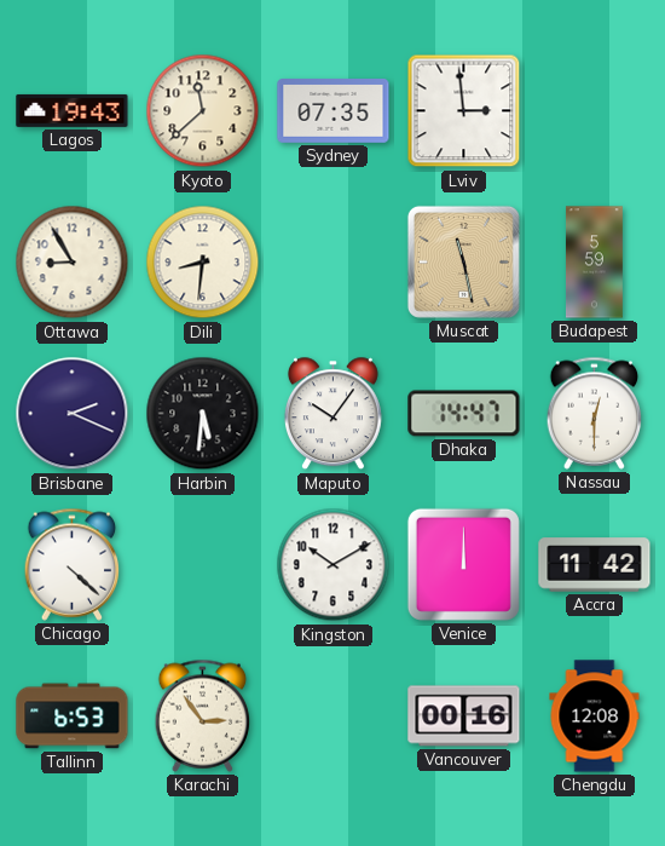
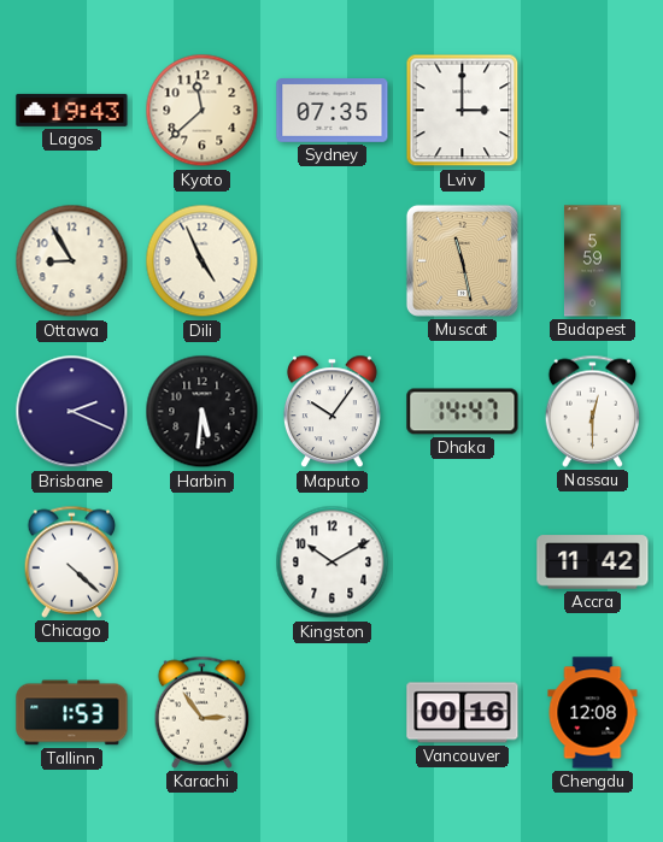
Lviv: 2:59 -> 3:00 (463, 111)
Dili: 8:31 -> 4:56 (203, 261)
Venice: 12:00 -> none (463, 564)
Tallinn: 6:53 -> 1:53 (72, 713)
